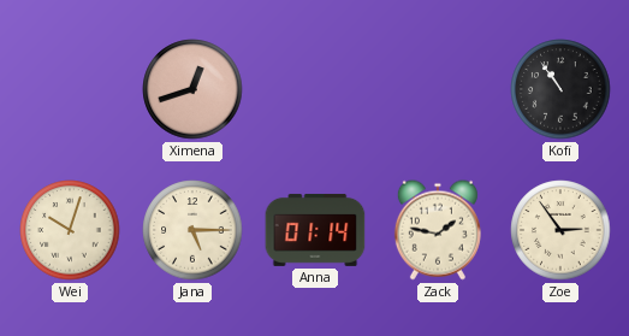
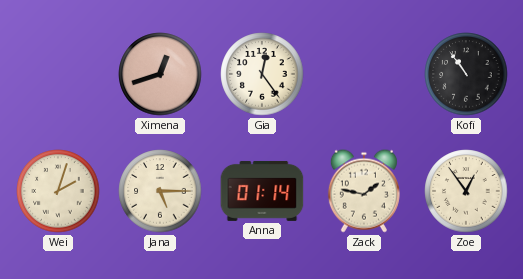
Gia: none -> 12:24 (262, 74)
Wei: 10:03 -> 2:03 (58, 191)
Zoe: 2:54 -> 12:54 (466, 191)
